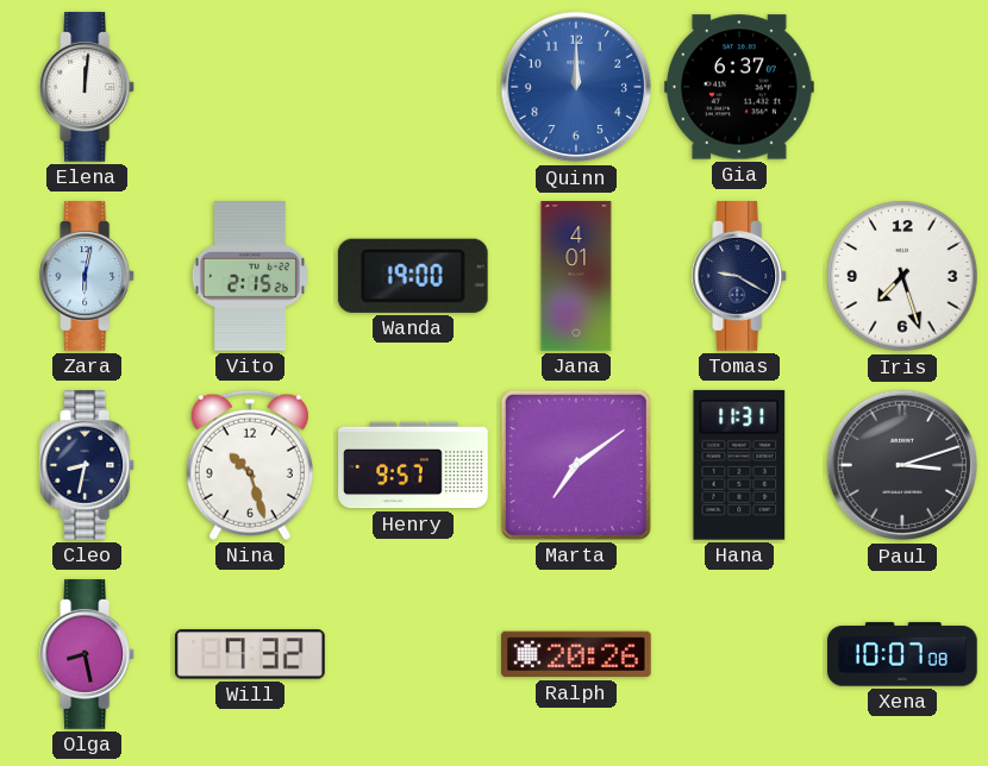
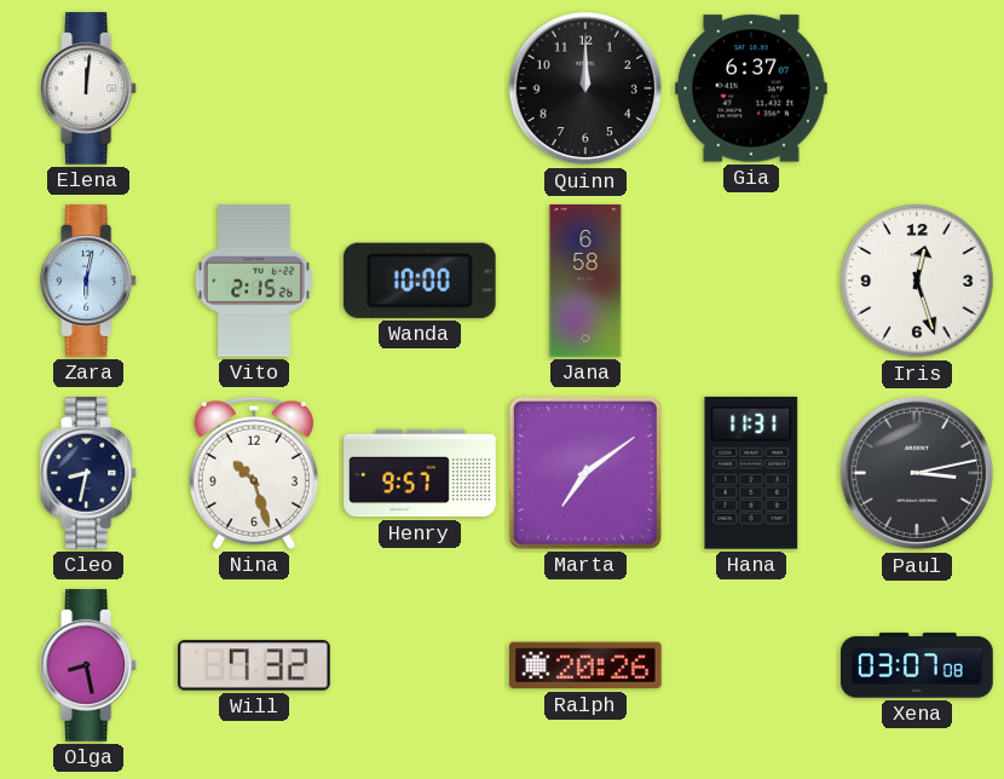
Quinn dial: blue -> black (585, 88)
Wanda: 19:00 -> 10:00 (420, 281)
Jana: 4:01 -> 6:58 (585, 281)
Tomas: 9:20 -> none (740, 276)
Iris: 7:27 -> 12:27 (917, 281)
Paul: 3:12 -> 3:13 (917, 473)
Xena: 10:07 -> 03:07 (918, 665)
